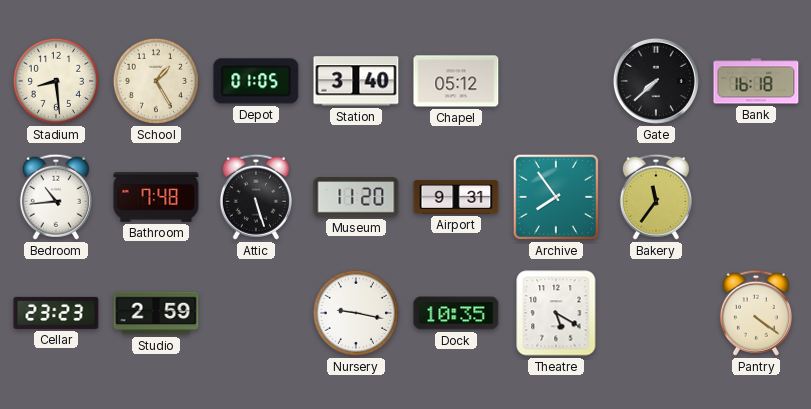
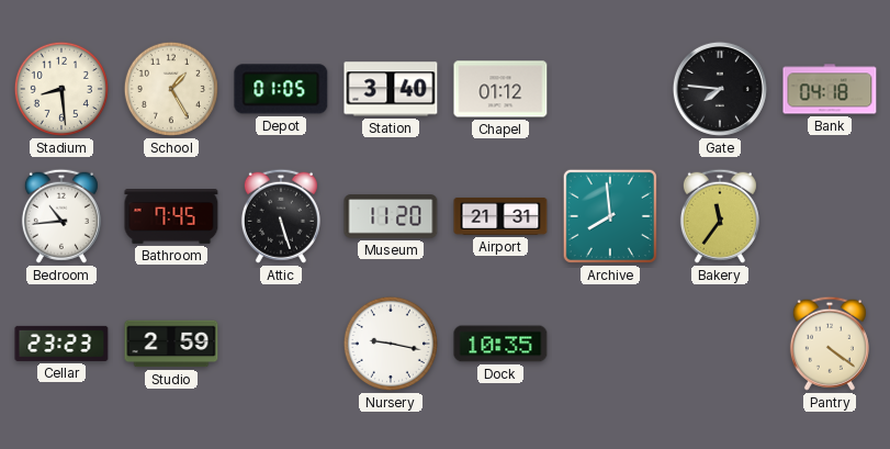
Chapel: 05:12 -> 01:12 (500, 89)
Gate: 7:38 -> 7:46 (720, 89)
Bank: 16:18 -> 04:18 (830, 89)
Bathroom: 7:48 -> 7:45 (171, 217)
Airport: 9:31 -> 21:31 (500, 216)
Archive: 7:54 -> 7:59 (610, 216)
Theatre: 5:20 -> none (556, 313)
